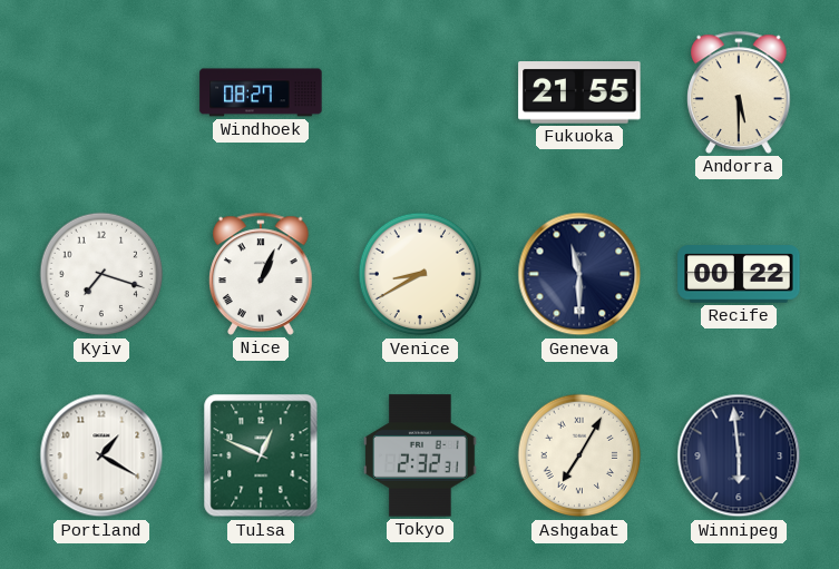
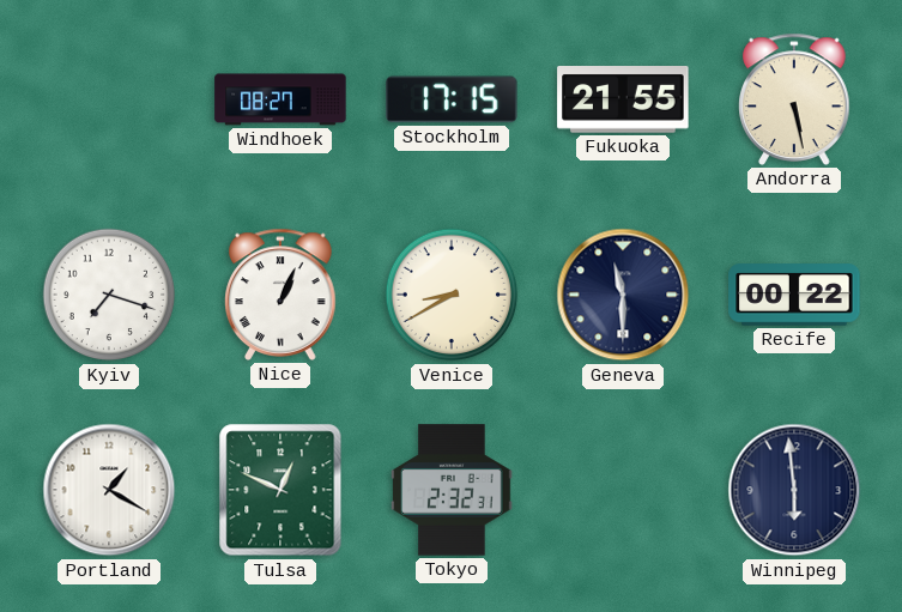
Stockholm: none -> 17:15 (452, 99)
Andorra: 5:30 -> 5:28 (794, 99)
Ashgabat: 7:05 -> none (579, 455)
